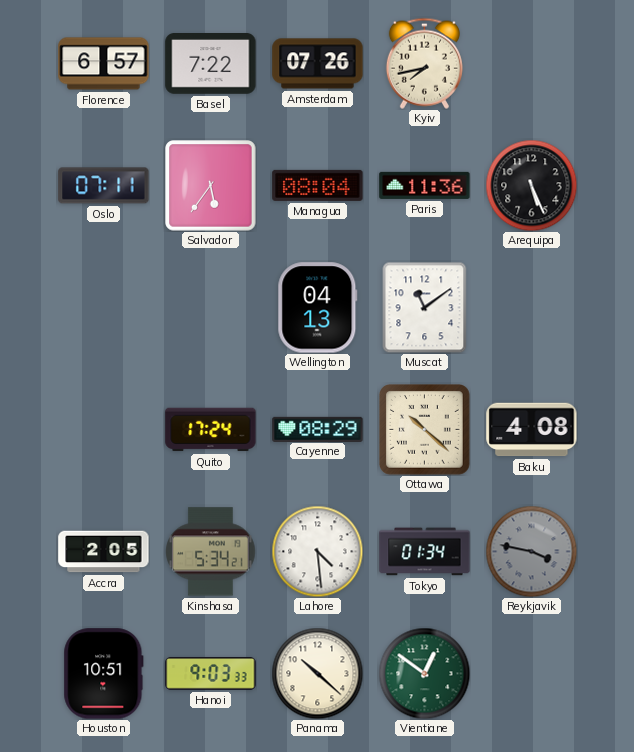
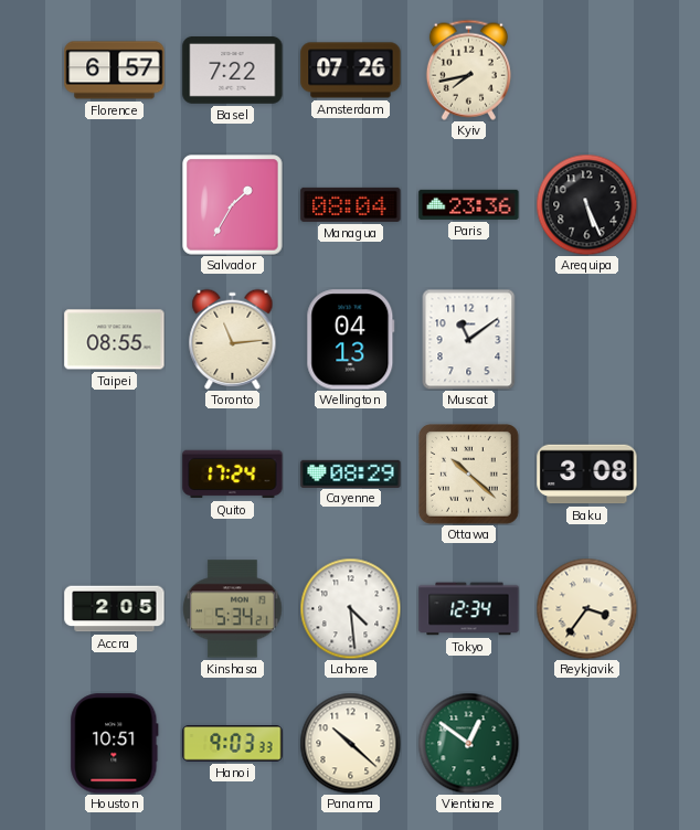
Oslo: 07:11 -> none (104, 186)
Salvador: 5:36 -> 1:35 (233, 205)
Paris: 11:36 -> 23:36 (469, 204)
Taipei: none -> 08:55 (115, 340)
Toronto: none -> 11:14 (233, 339)
Baku: 4:08 -> 3:08 (587, 475)
Tokyo: 01:34 -> 12:34 (469, 609)
Reykjavik: 3:47 -> 3:36 (586, 608)
Reykjavik dial: grey -> cream (586, 608)
